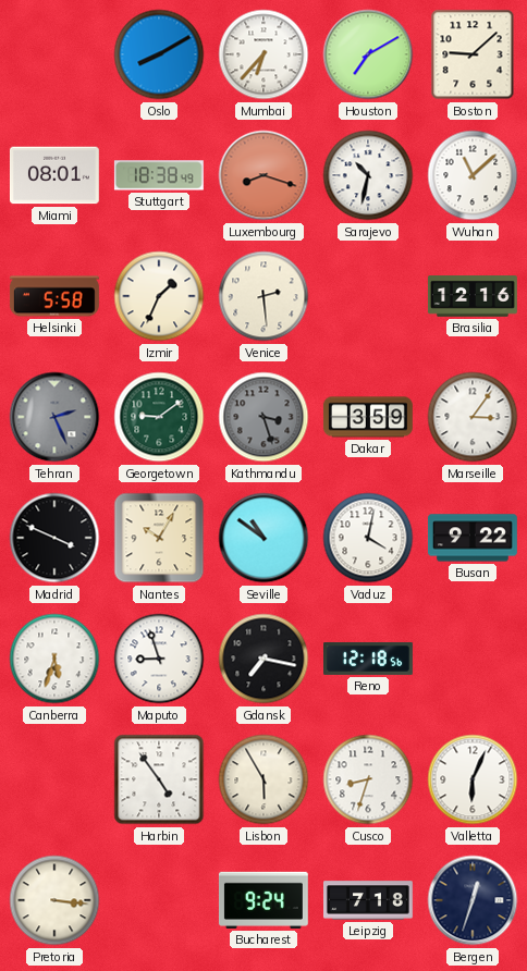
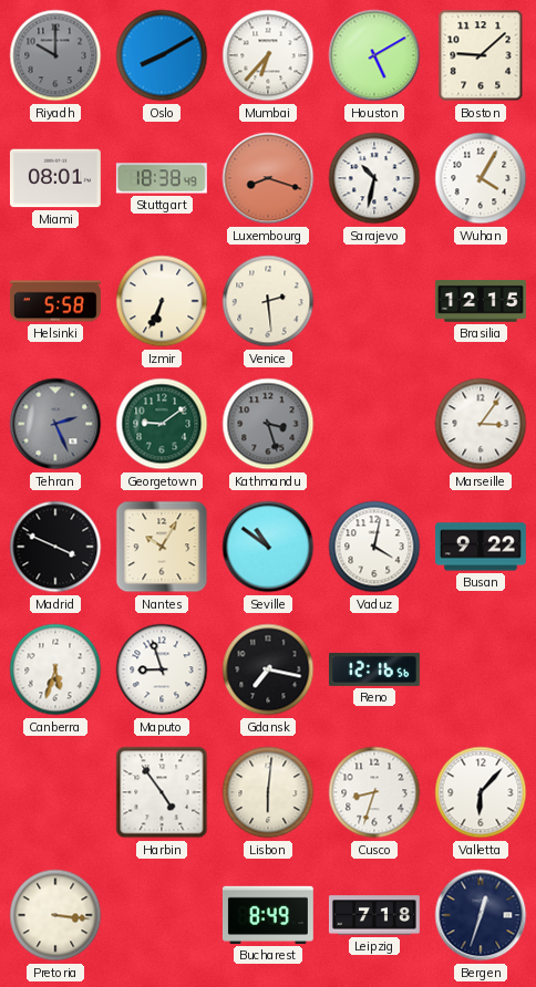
Riyadh: none -> 10:00 (55, 55)
Houston: 7:10 -> 5:10 (374, 55)
Wuhan: 11:08 -> 4:05 (481, 178)
Izmir: 1:34 -> 6:34 (162, 301)
Brasilia: 12:16 -> 12:15 (481, 302)
Dakar: 3:59 -> none (368, 417)
Reno: 12:18 -> 12:16 (375, 669)
Lisbon: 5:55 -> 6:01 (268, 792)
Valletta: 6:04 -> 6:07 (481, 792)
Bucharest: 9:24 -> 8:49 (268, 915)
